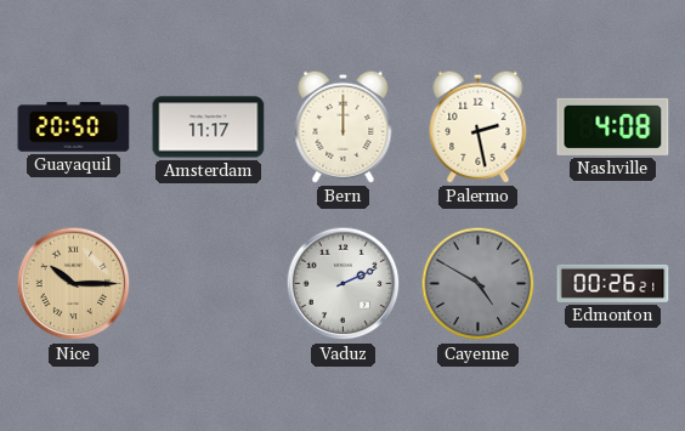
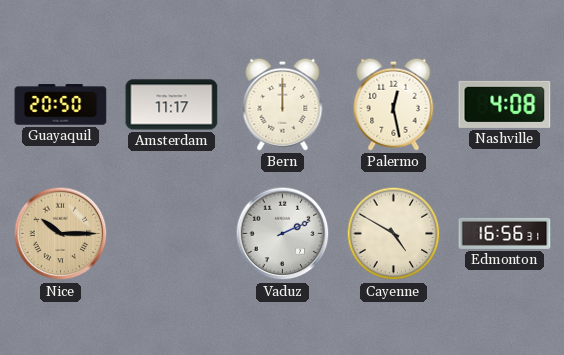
Palermo: 2:28 -> 12:28 (394, 104)
Cayenne dial: grey -> cream (394, 234)
Edmonton: 00:26 -> 16:56 (505, 233)
